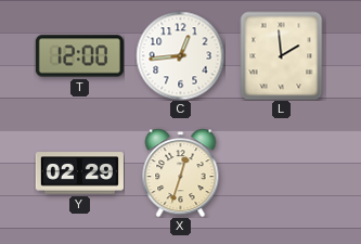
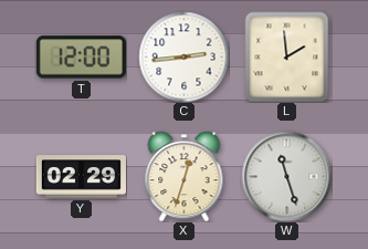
C: 12:44 -> 2:44 (183, 56)
W: none -> 11:27 (286, 176)
